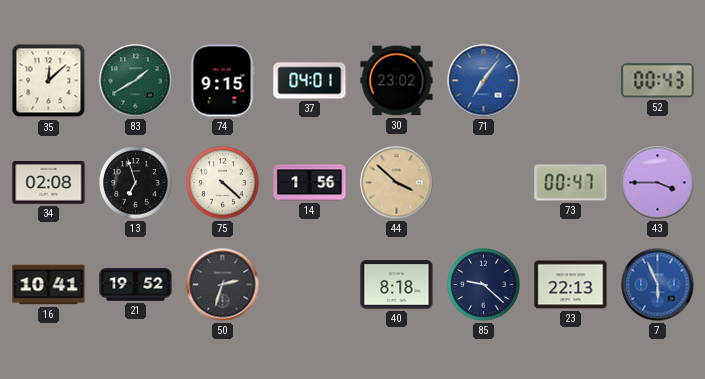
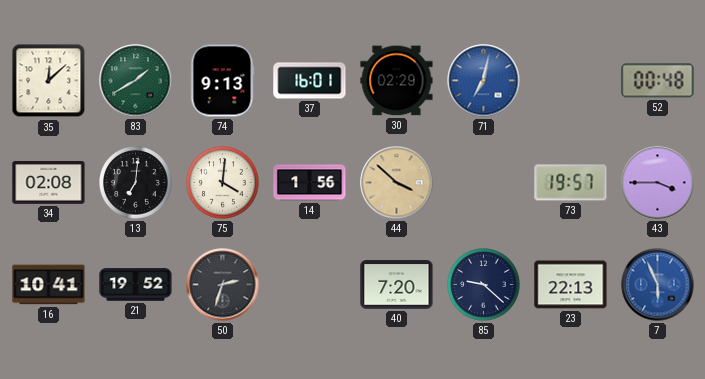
74: 9:15 -> 9:13 (222, 81)
37: 04:01 -> 16:01 (310, 81)
30: 23:02 -> 02:29 (397, 81)
71: 7:06 -> 7:02 (484, 81)
52: 00:43 -> 00:48 (658, 81)
13: 6:57 -> 7:01 (136, 183)
75: 4:22 -> 4:01 (223, 183)
73: 00:47 -> 19:57 (571, 183)
40: 8:18 -> 7:20 (397, 285)
